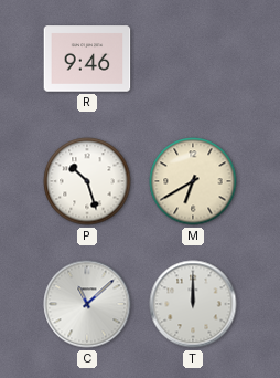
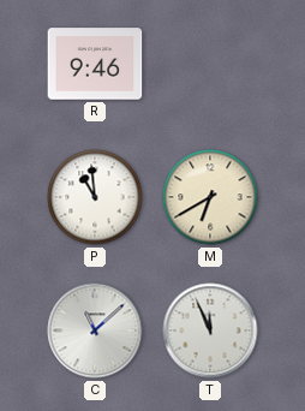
P: 10:27 -> 10:59 (95, 197)
T: 12:00 -> 11:56 (210, 330)
